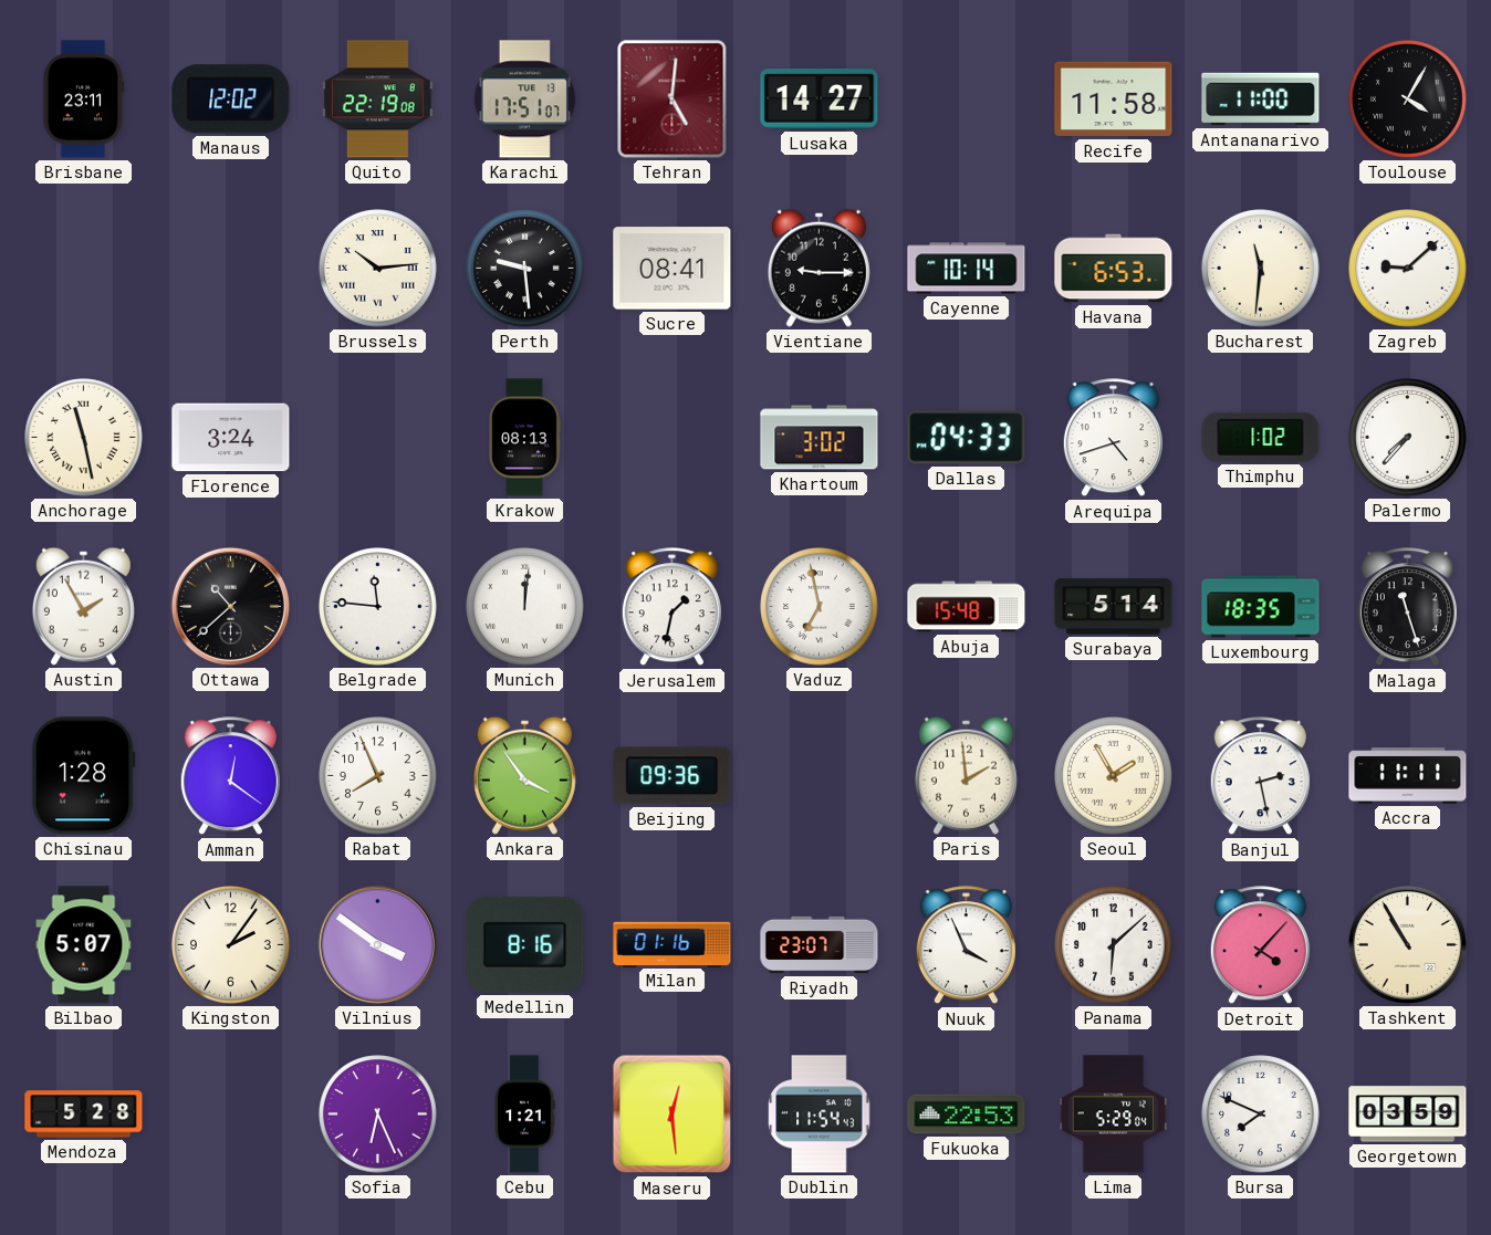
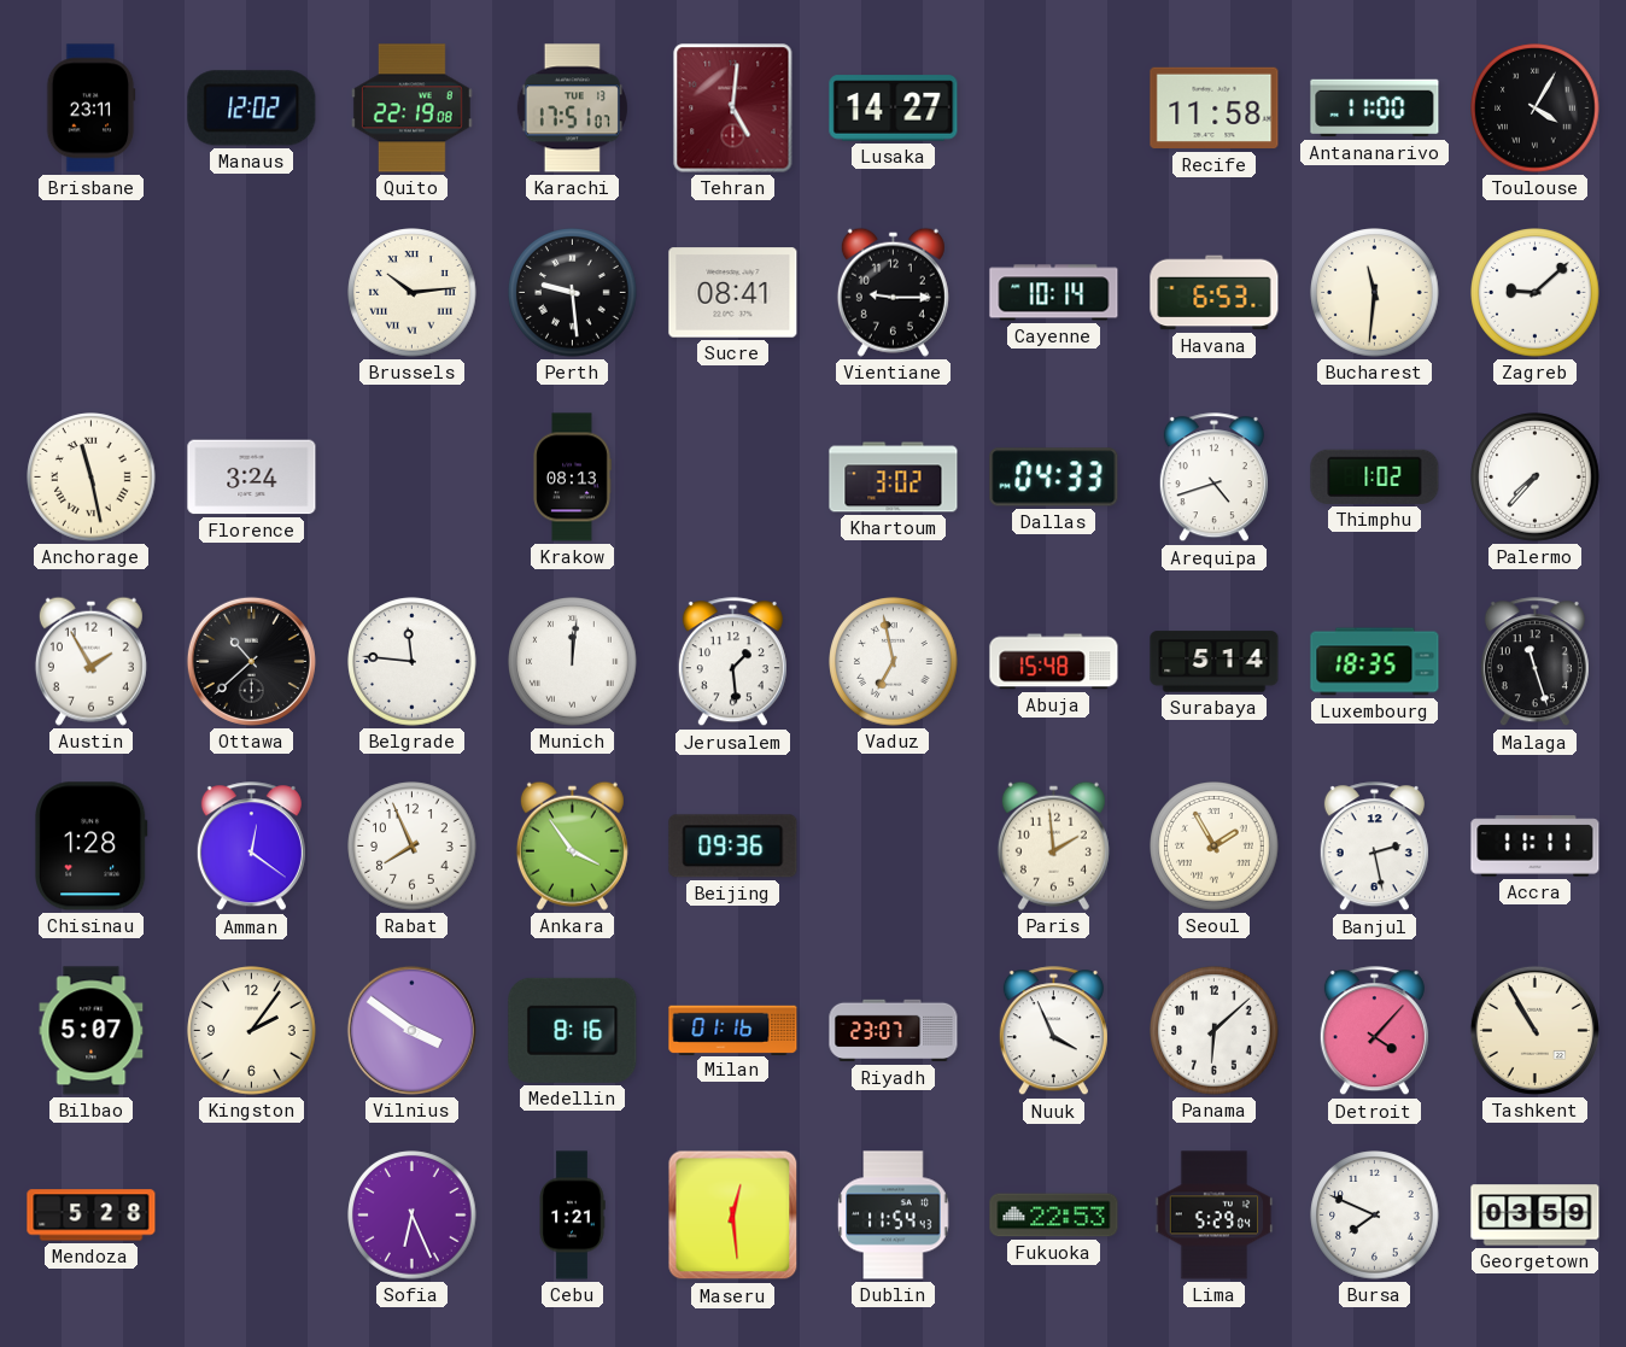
Jerusalem: 1:32 -> 1:29 (732, 662)
